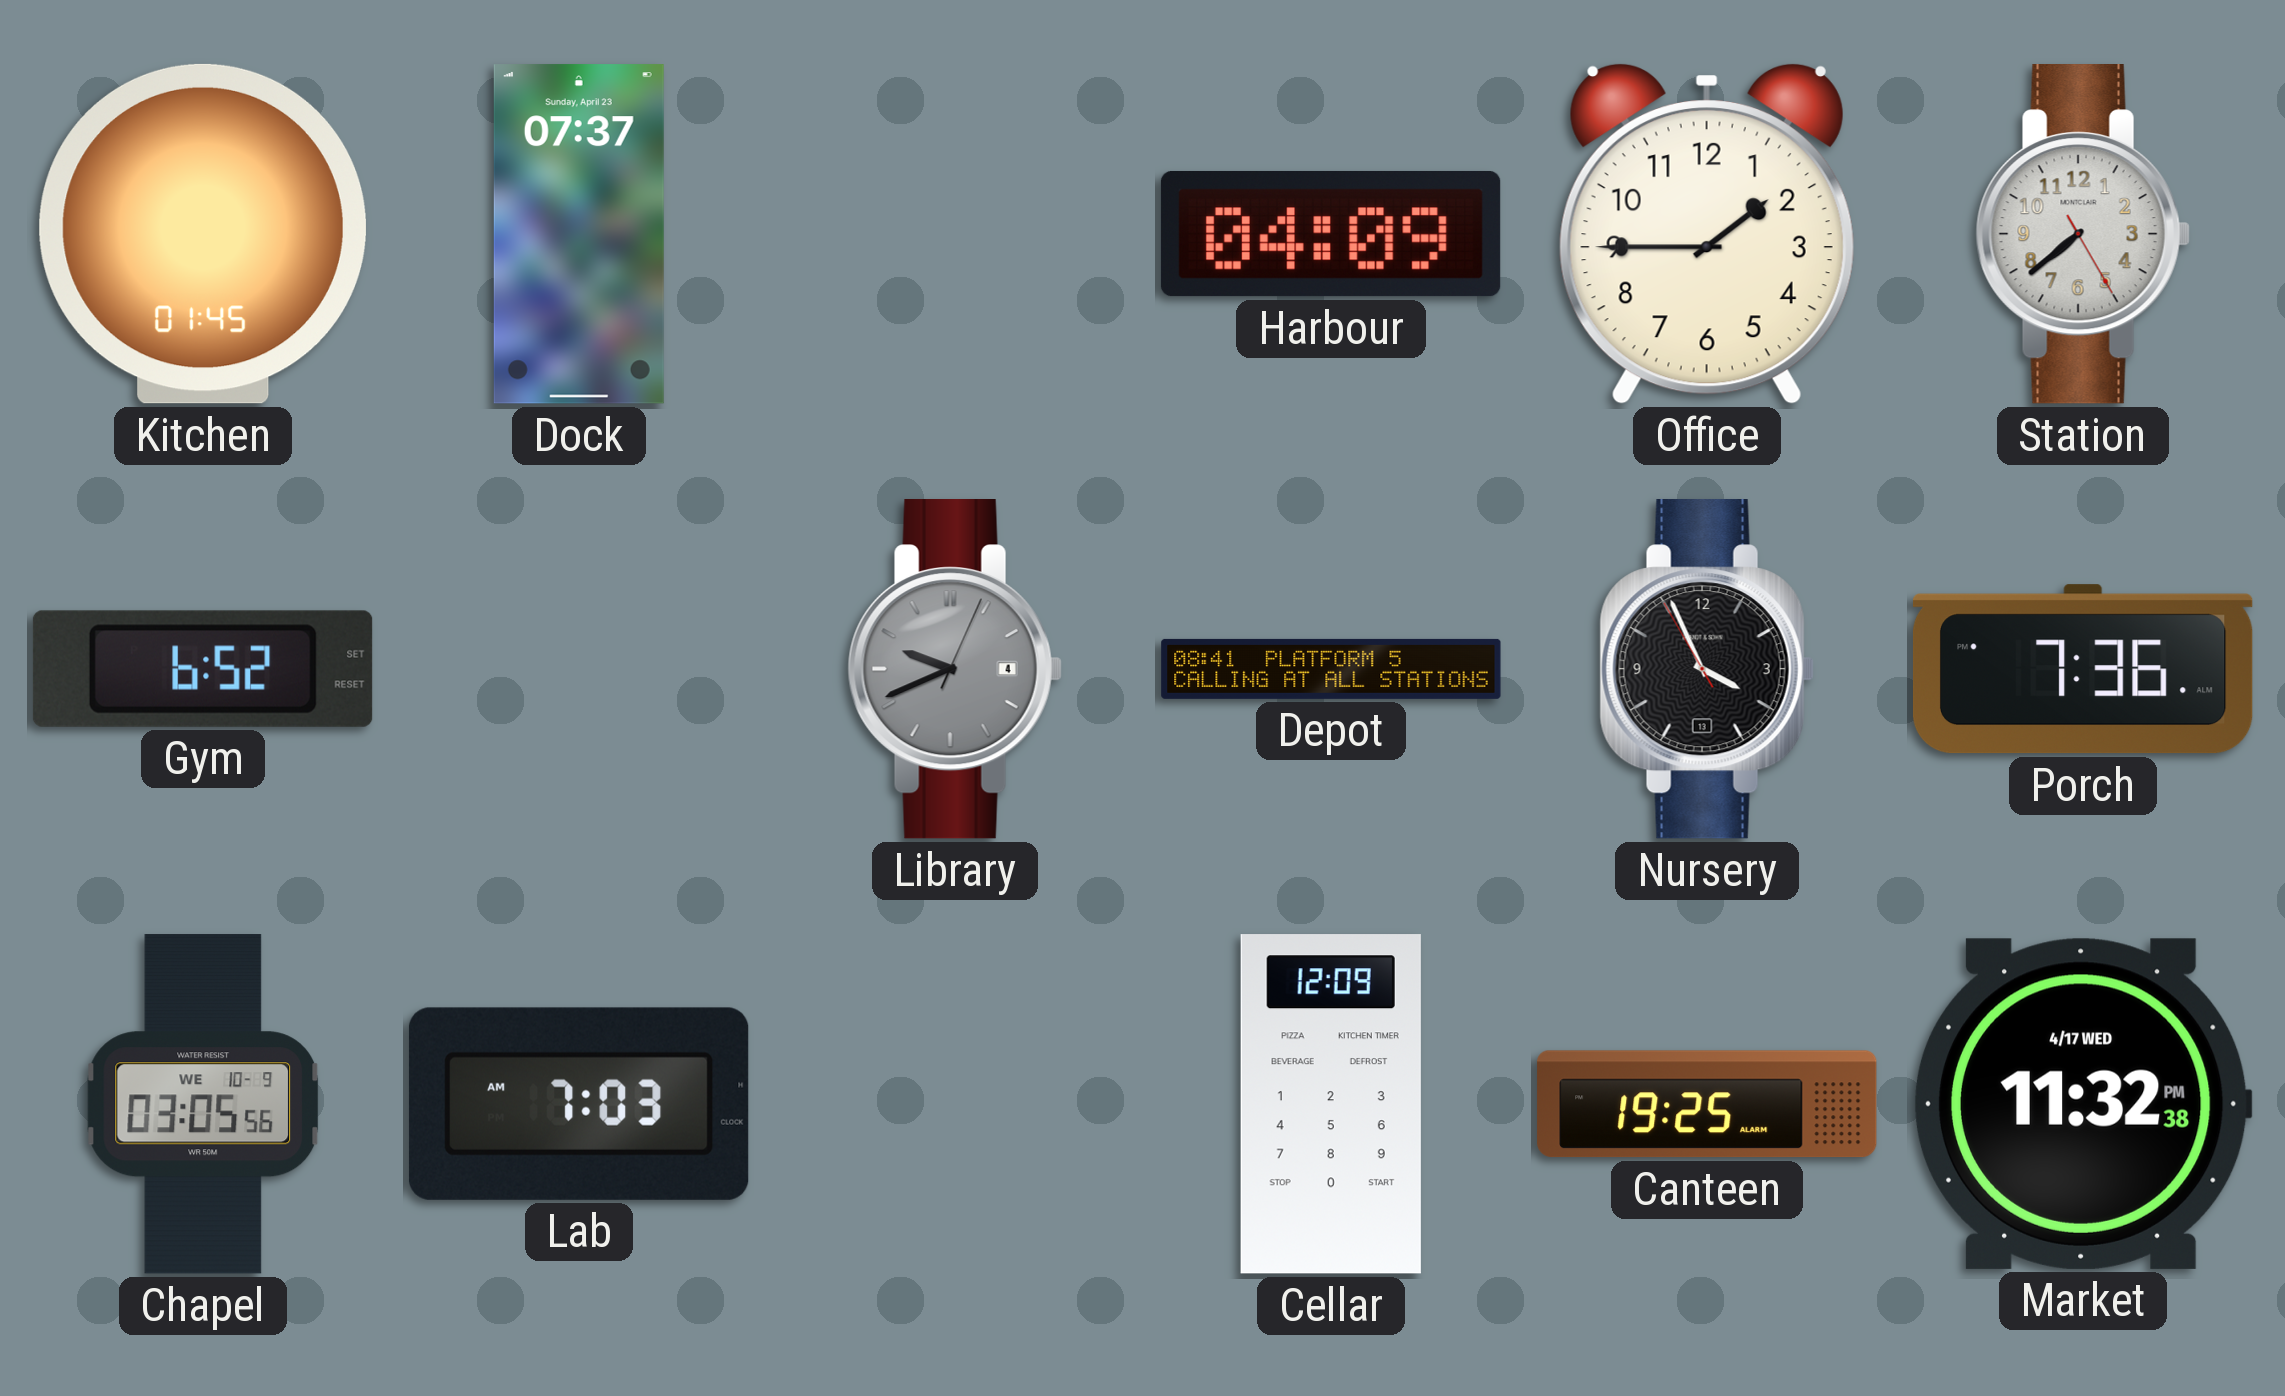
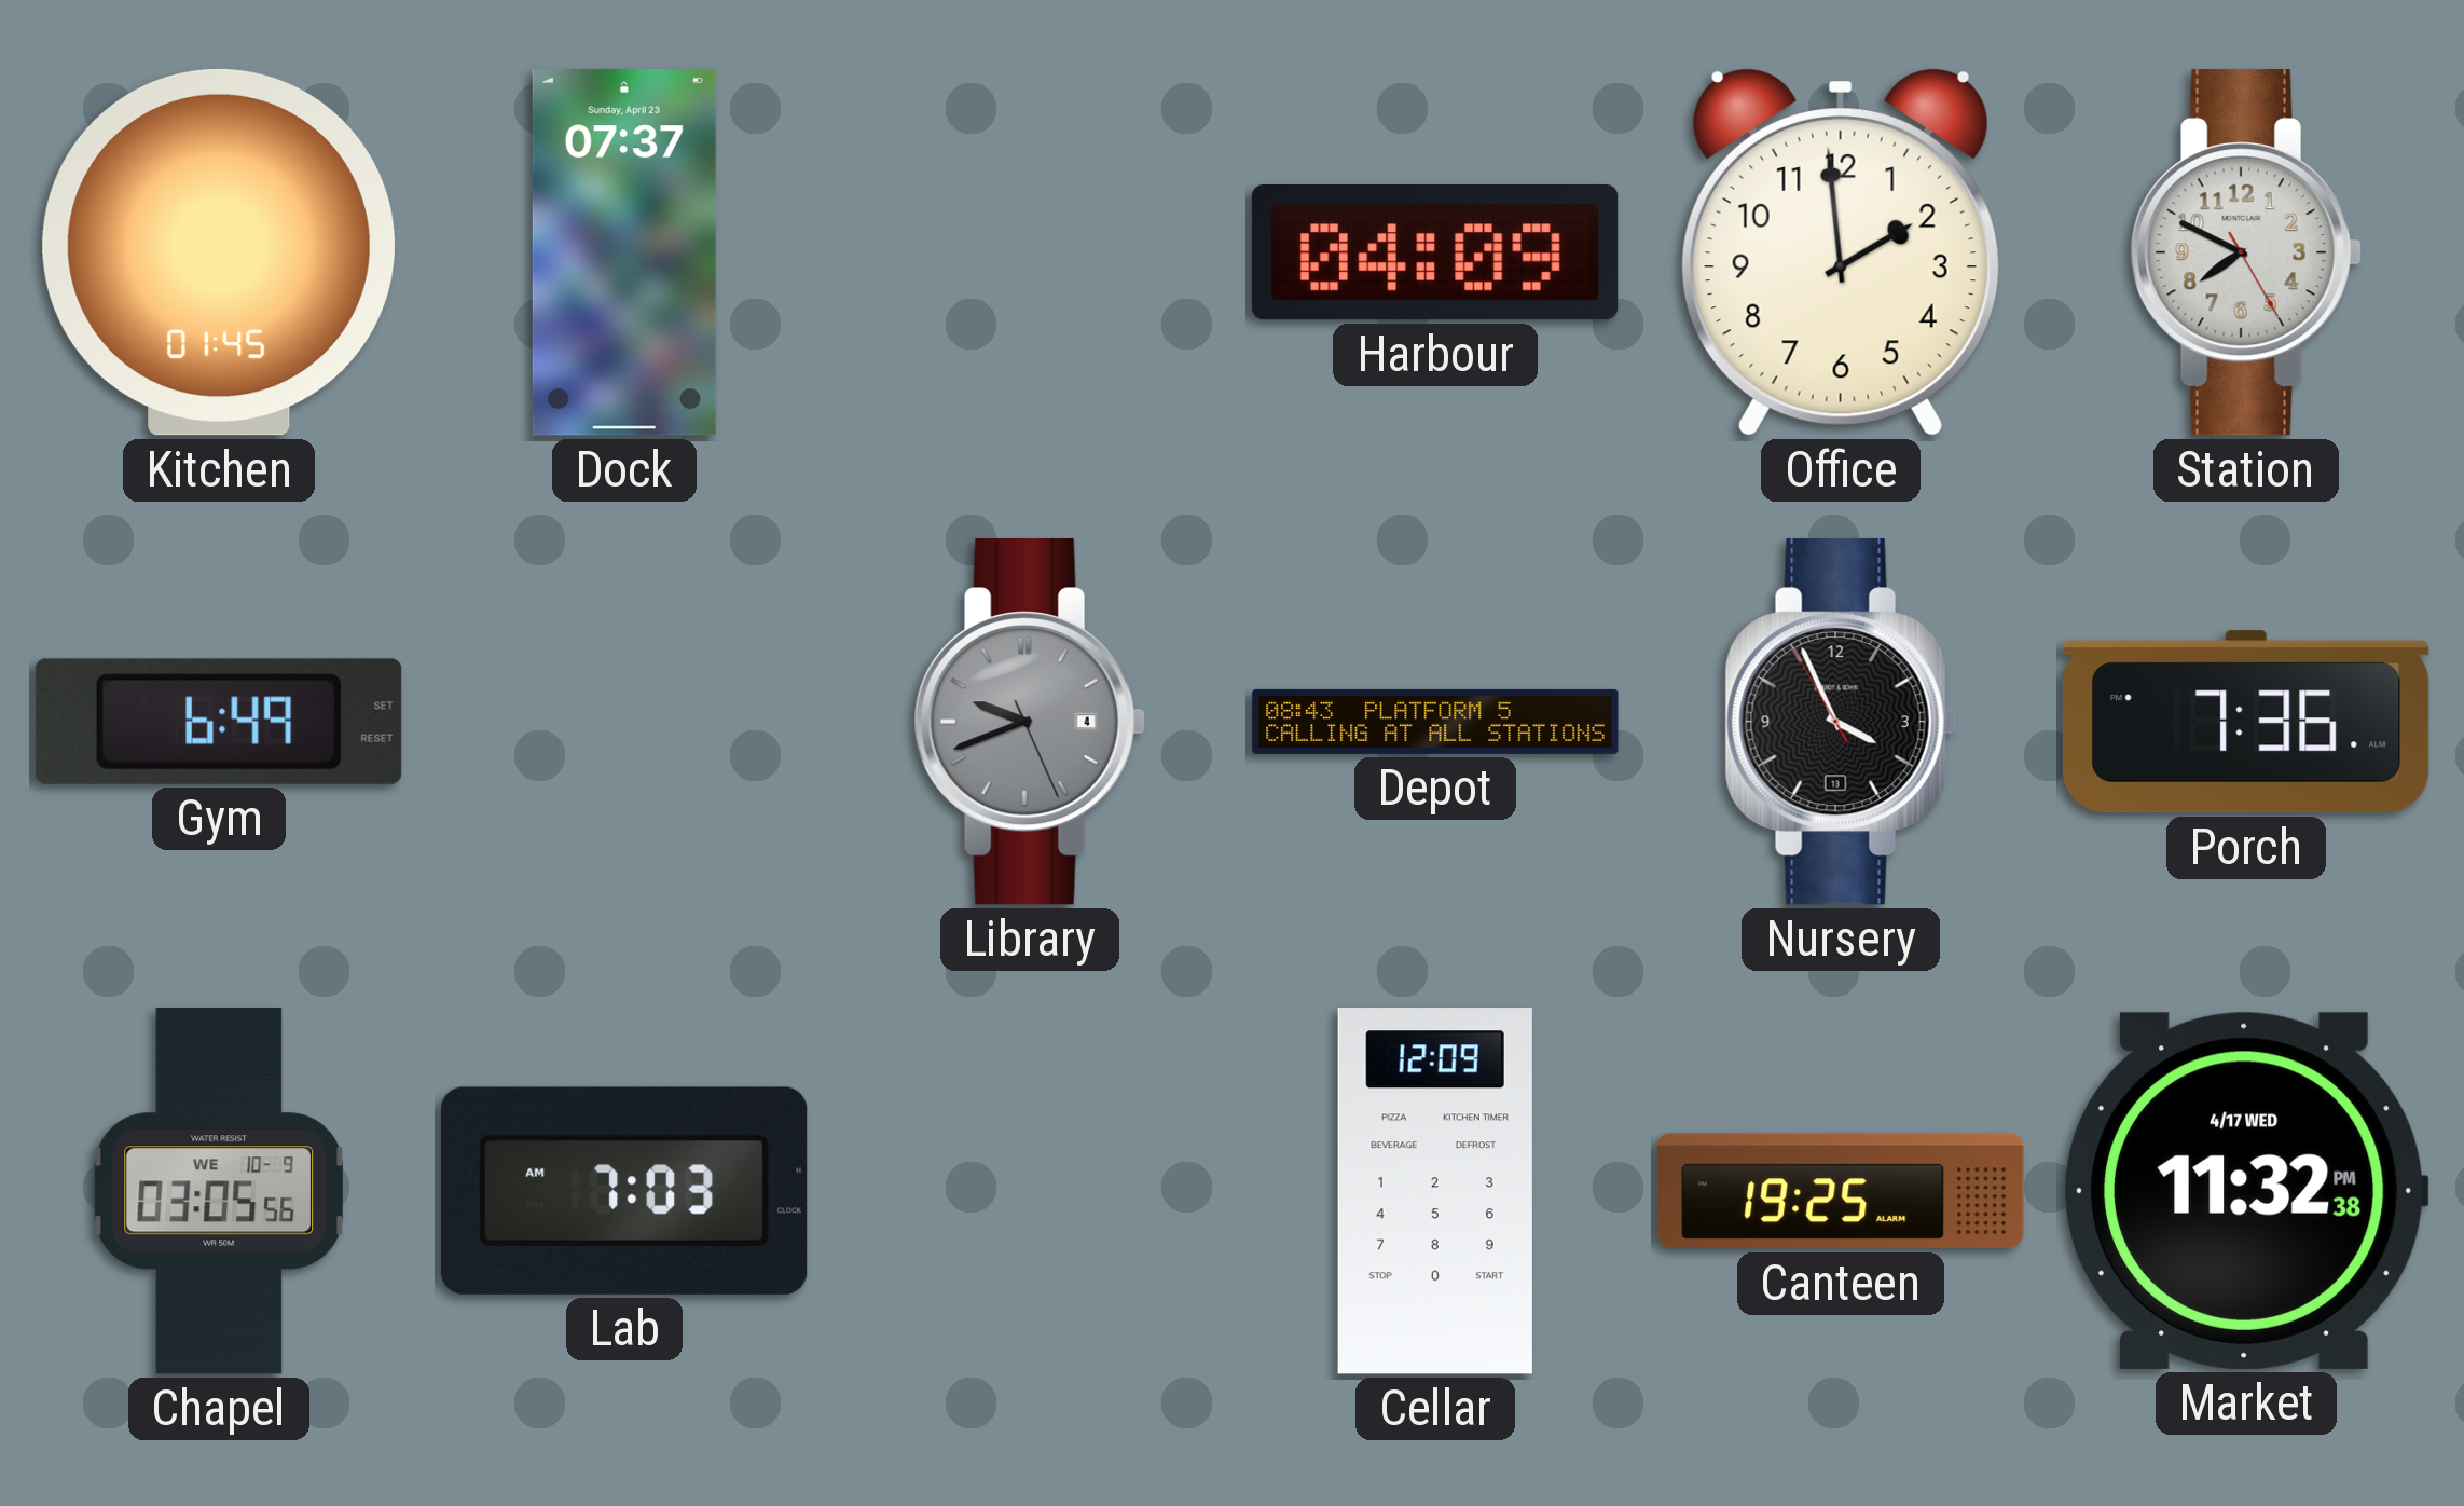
Office: 1:45 -> 1:59 (1841, 252)
Station: 7:38 -> 7:49 (2246, 254)
Gym: 6:52 -> 6:49 (219, 722)
Library: 9:41:04 -> 9:41:26 (1030, 723)
Depot: 08:41 -> 08:43 (1435, 722)
